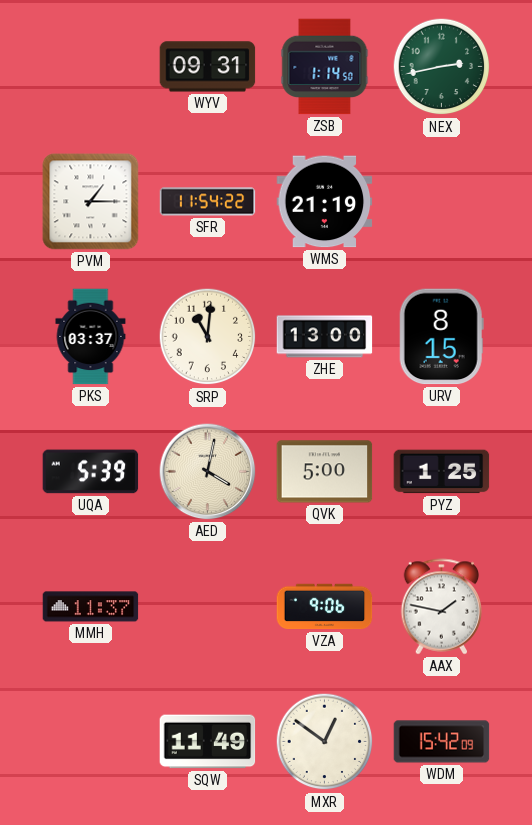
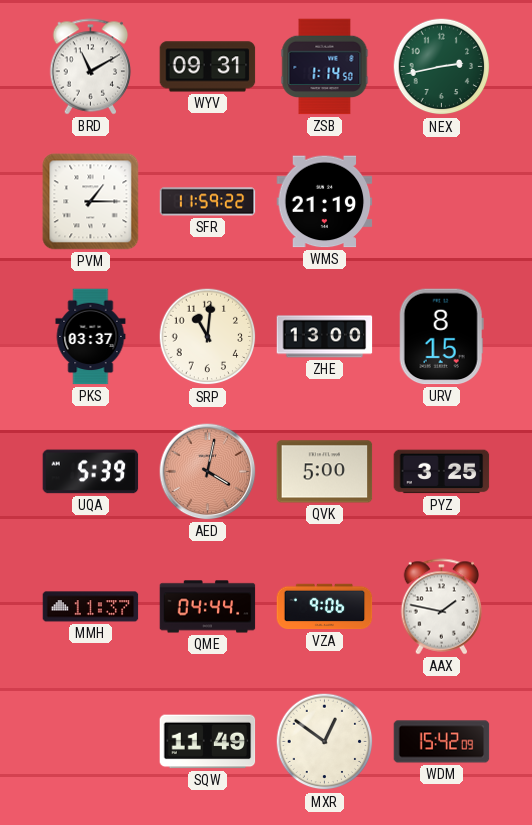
BRD: none -> 11:10 (91, 67)
SFR: 11:54 -> 11:59 (208, 202)
AED dial: cream -> salmon (208, 472)
PYZ: 1:25 -> 3:25 (442, 472)
QME: none -> 04:44 (208, 607)
